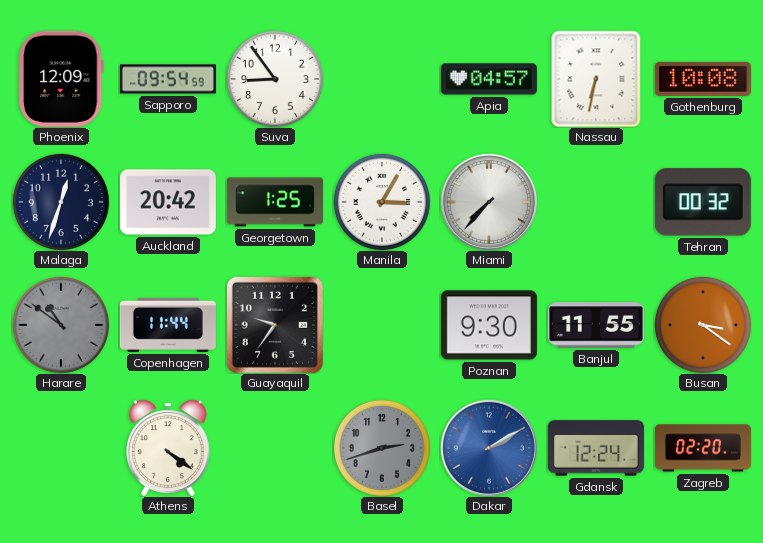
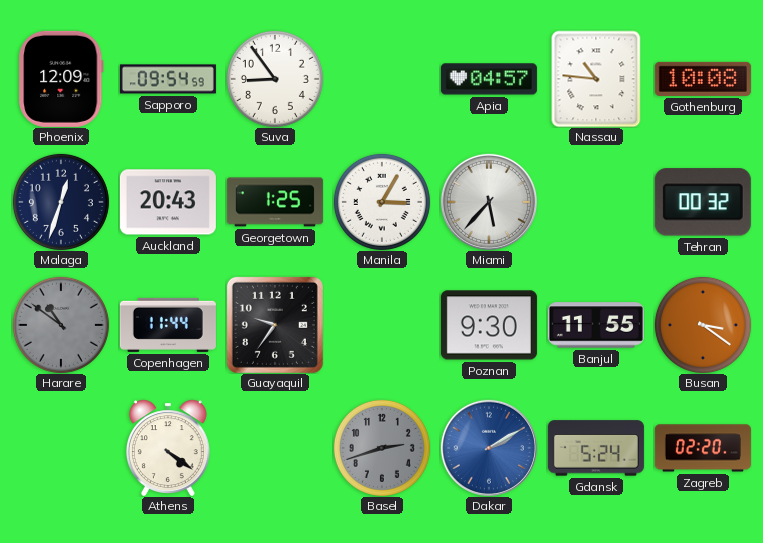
Nassau: 6:32 -> 10:46 (596, 79)
Auckland: 20:42 -> 20:43 (168, 202)
Miami: 7:37 -> 5:37 (489, 202)
Gdansk: 12:24 -> 5:24 (596, 448)
